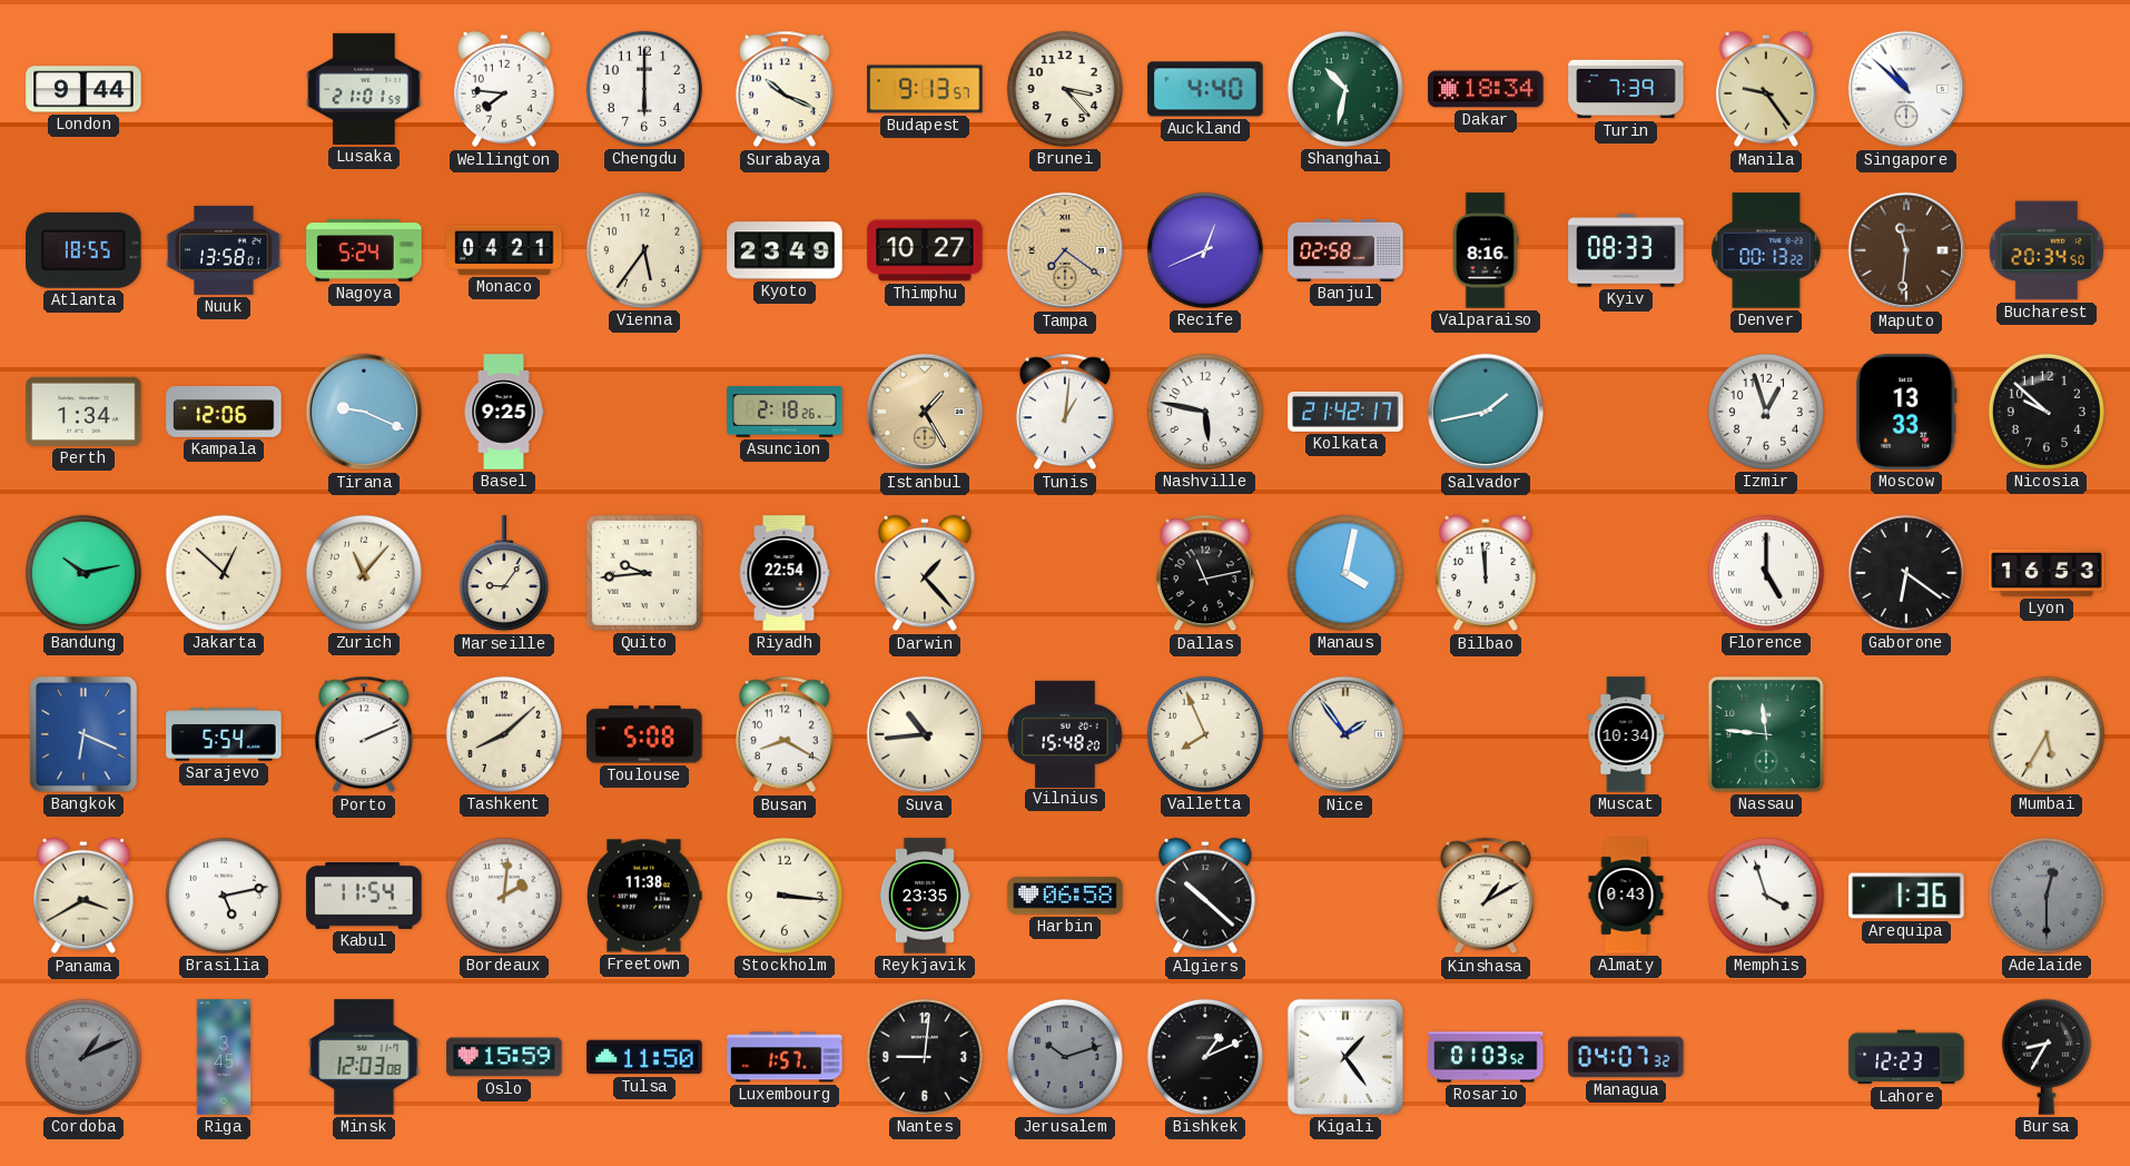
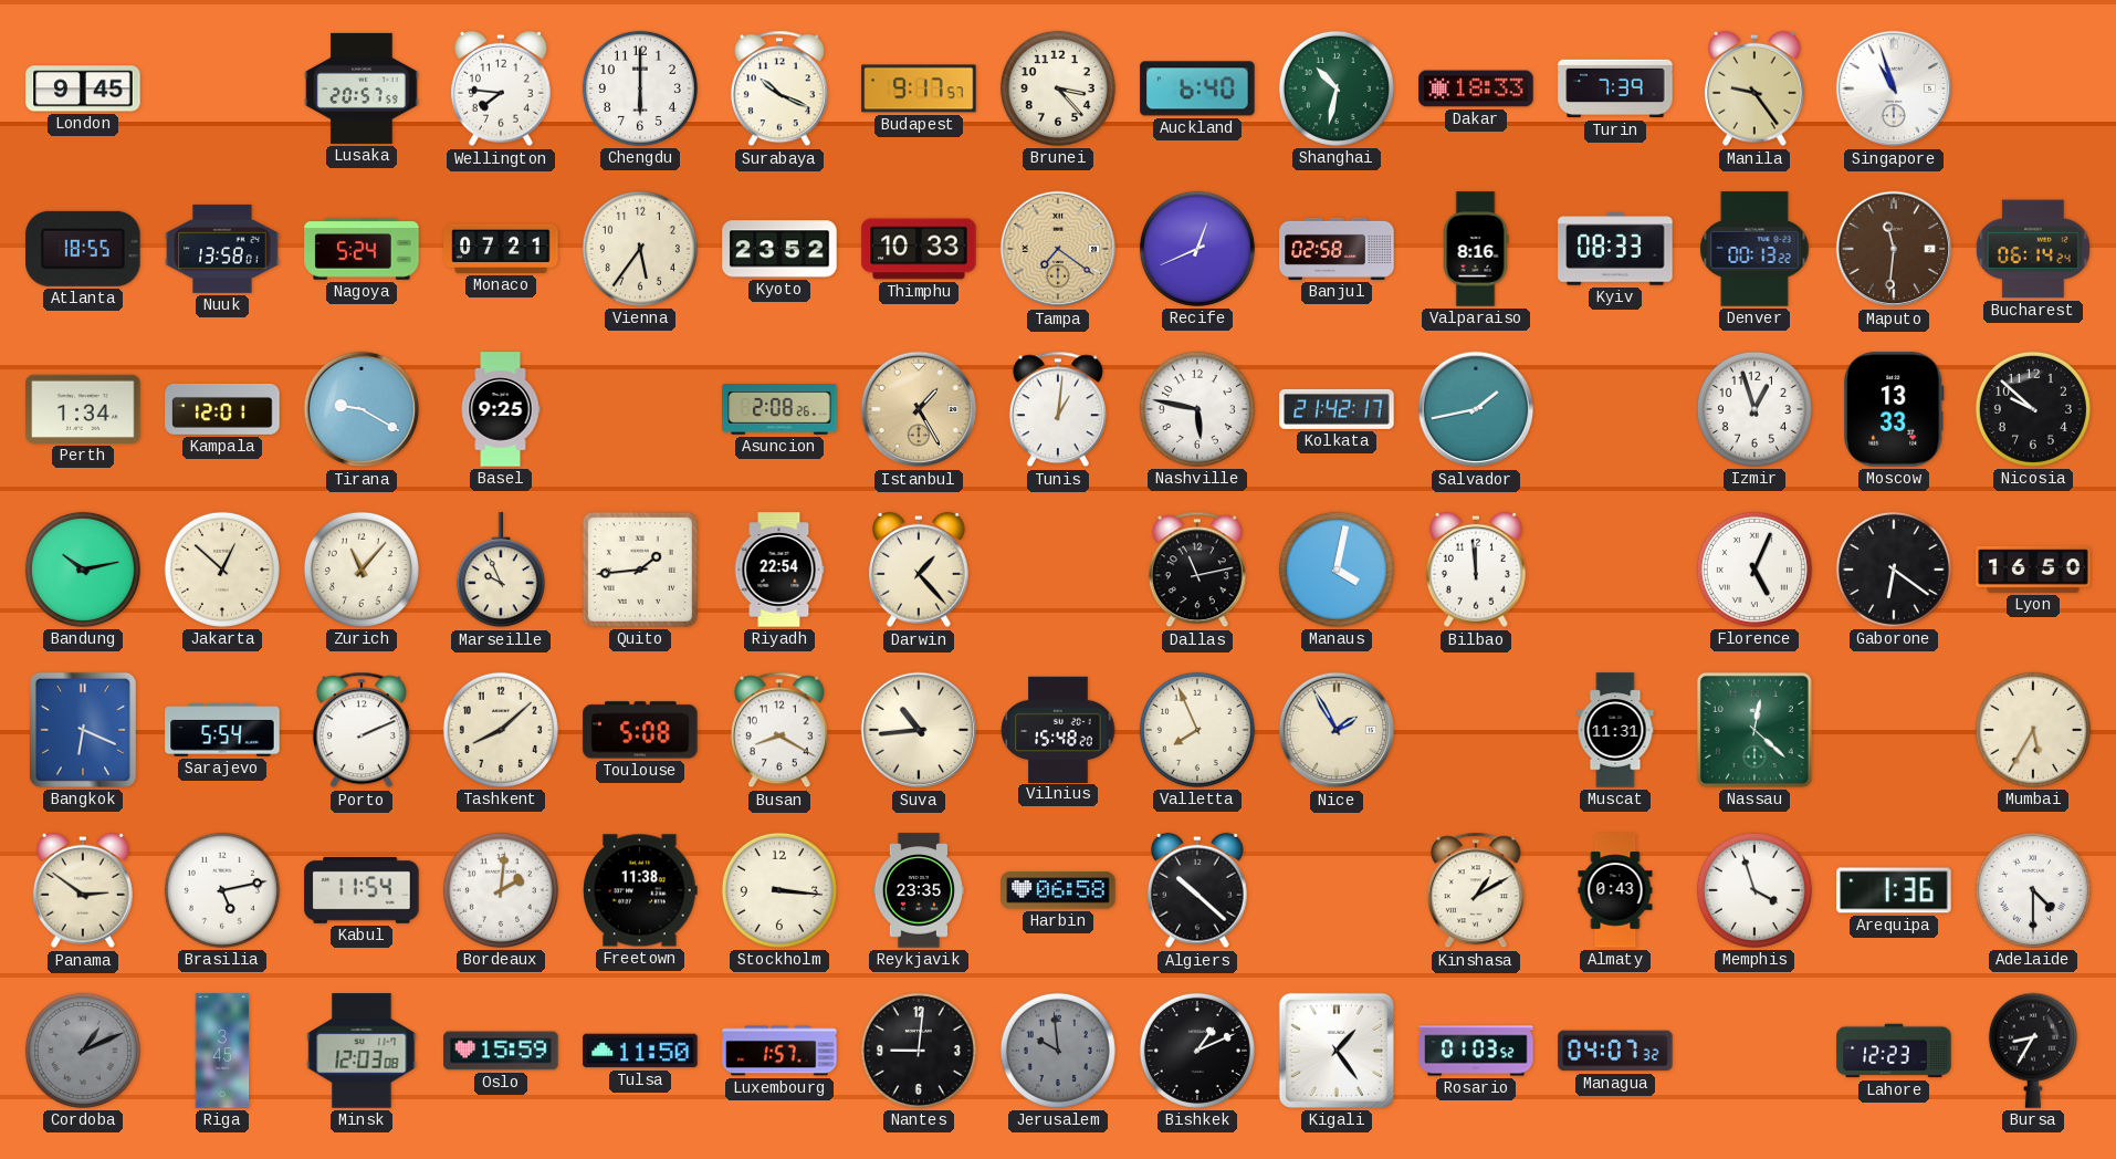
London: 9:44 -> 9:45 (83, 88)
Lusaka: 21:01 -> 20:57 (362, 88)
Budapest: 9:13 -> 9:17 (919, 88)
Auckland: 4:40 -> 6:40 (1197, 88)
Dakar: 18:34 -> 18:33 (1476, 88)
Singapore: 10:52 -> 10:57 (1894, 88)
Monaco: 04:21 -> 07:21 (501, 249)
Kyoto: 23:49 -> 23:52 (779, 249)
Thimphu: 10:27 -> 10:33 (919, 249)
Bucharest: 20:34 -> 06:14 (2033, 249)
Kampala: 12:06 -> 12:01 (222, 410)
Tirana: 9:19 -> 9:20 (362, 409)
Asuncion: 2:18 -> 2:08 (779, 409)
Marseille: 9:06 -> 9:56 (501, 571)
Quito: 9:44 -> 1:44 (640, 570)
Florence: 5:00 -> 5:04 (1754, 570)
Lyon: 16:53 -> 16:50 (2033, 570)
Nice: 1:54 -> 1:55 (1337, 730)
Muscat: 10:34 -> 11:31 (1615, 730)
Nassau: 11:46 -> 12:22 (1754, 730)
Panama: 3:40 -> 2:51 (84, 890)
Adelaide: 12:30 -> 4:30 (2033, 890)
Adelaide dial: grey -> white (2033, 890)
Jerusalem: 10:12 -> 9:59 (1058, 1051)
